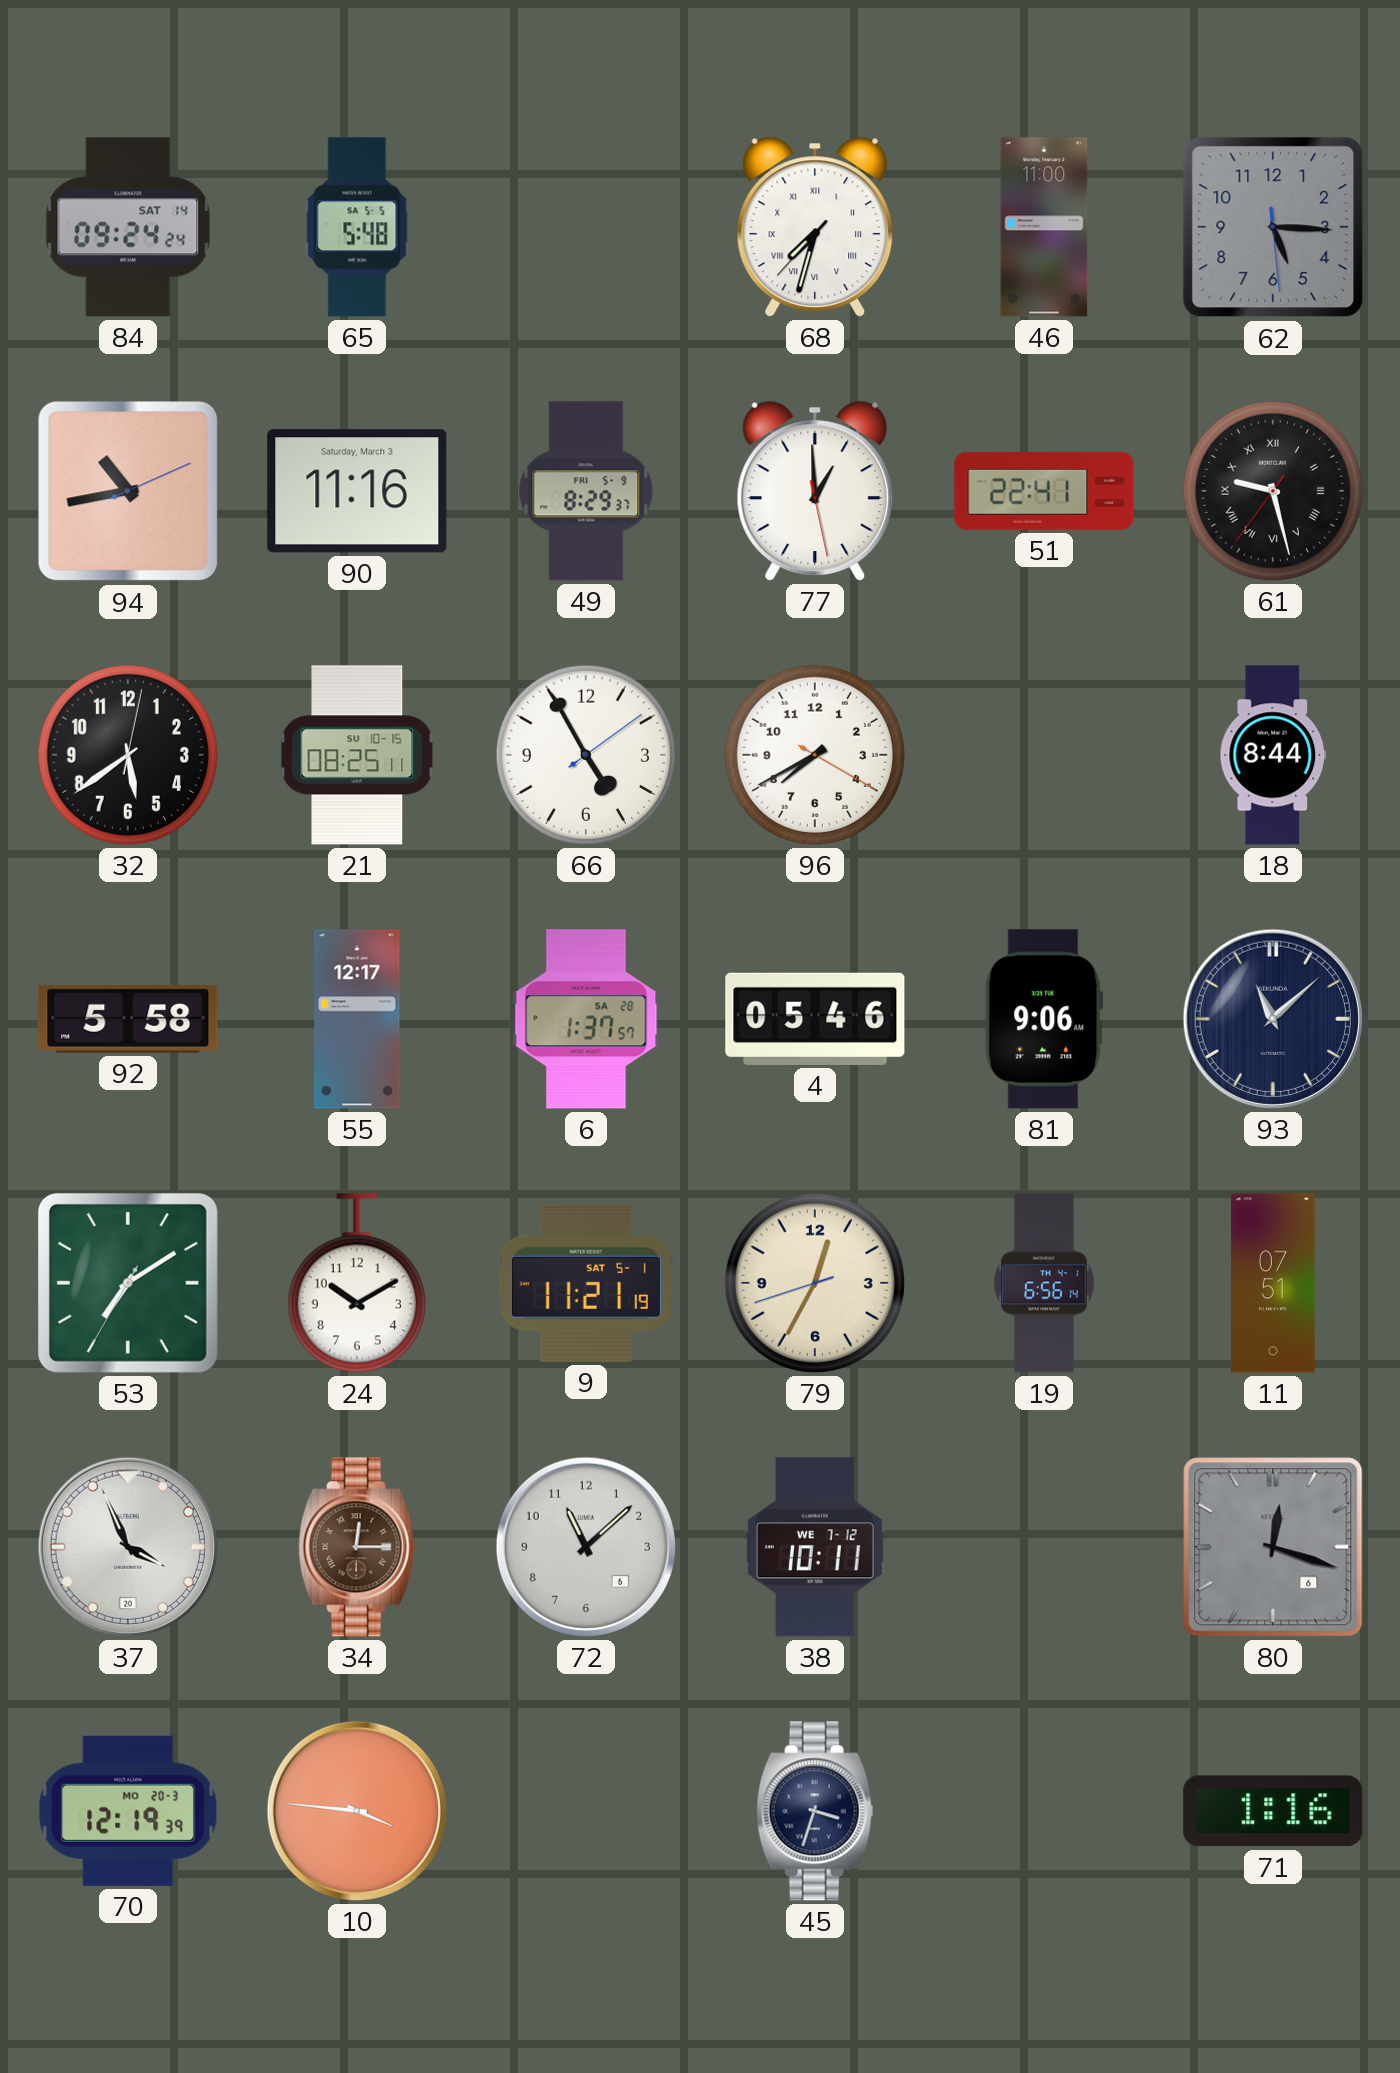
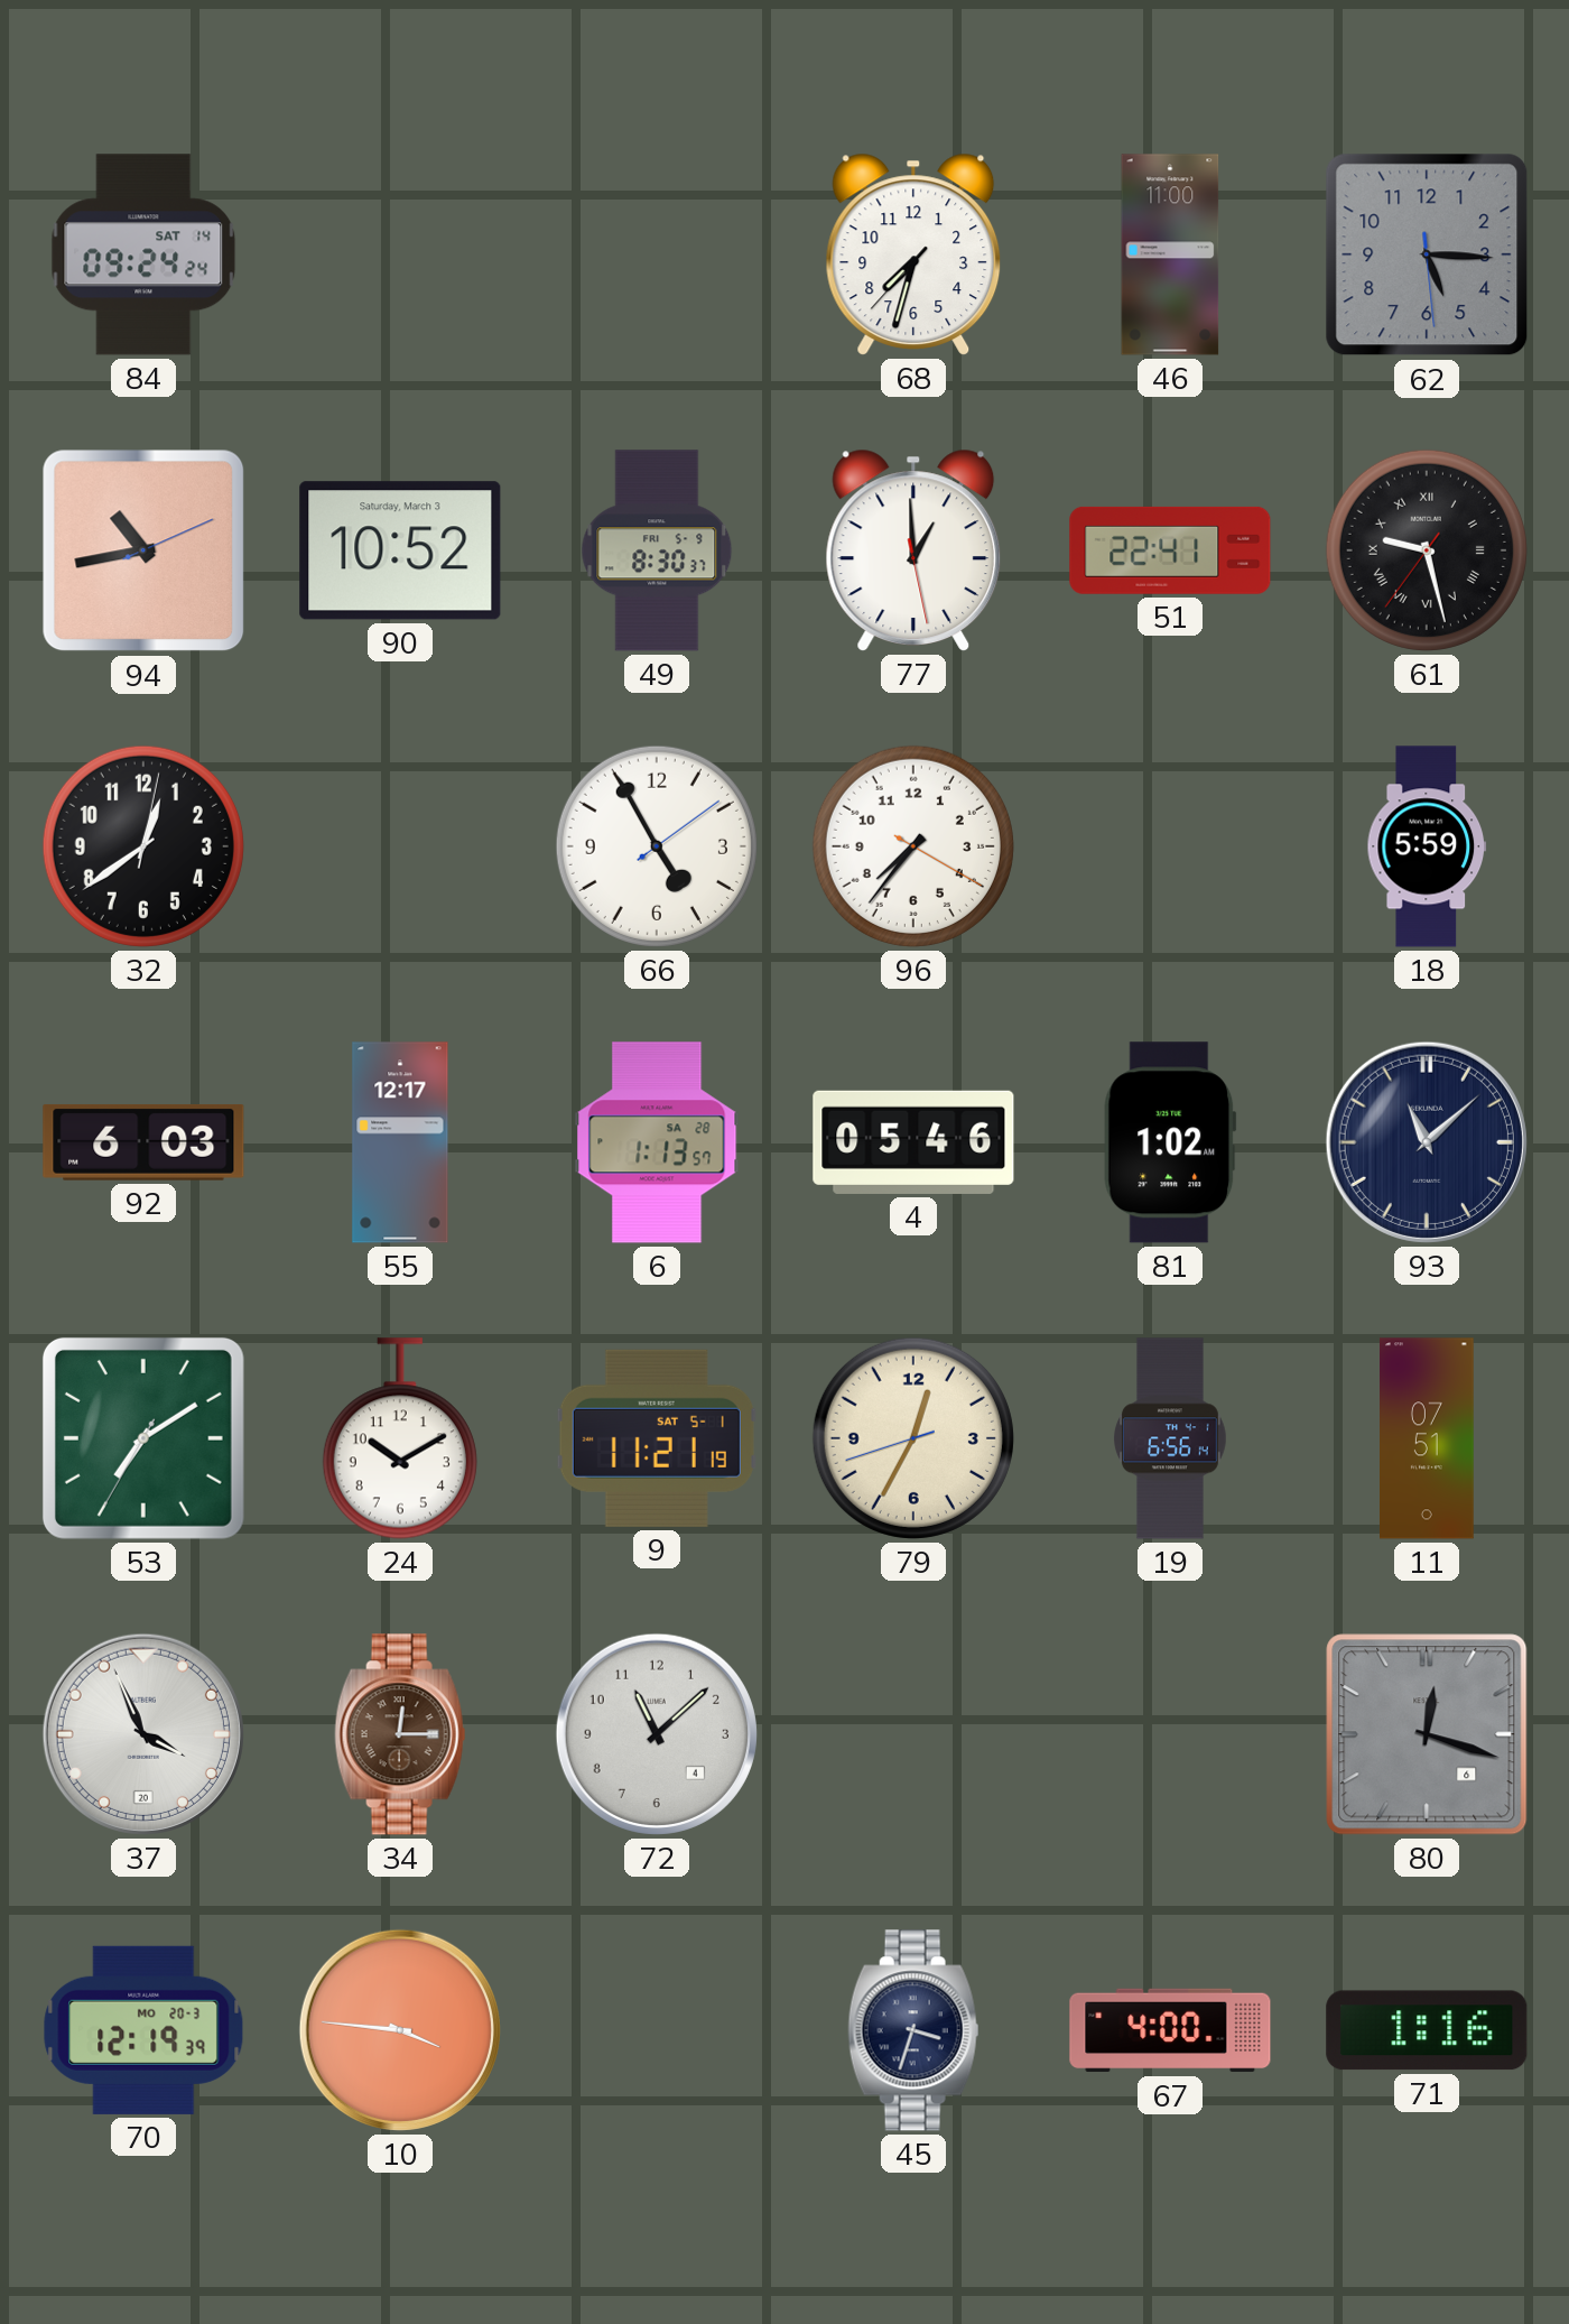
65: 5:48 -> none (357, 227)
68 numerals: Roman -> Arabic (913, 254)
90: 11:16 -> 10:52 (400, 550)
49: 8:29 -> 8:30 (657, 550)
32: 5:39 -> 12:39 (143, 846)
21: 08:25 -> none (357, 755)
96: 7:40 -> 7:36 (913, 846)
18: 8:44 -> 5:59 (1427, 846)
92: 5:58 -> 6:03 (143, 1142)
6: 1:37 -> 1:13 (657, 1142)
81: 9:06 -> 1:02 (1170, 1142)
72 date: 6 -> 4 (657, 1734)
38: 10:11 -> none (815, 1547)
67: none -> 4:00 (1170, 2030)
